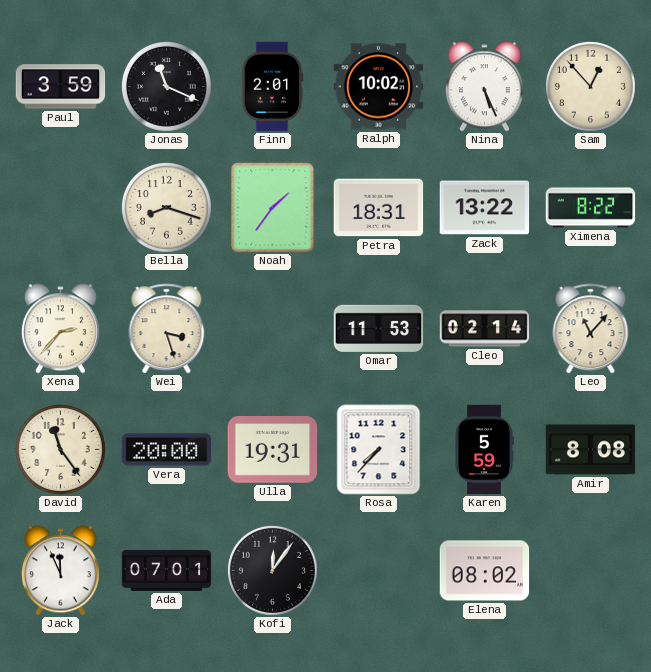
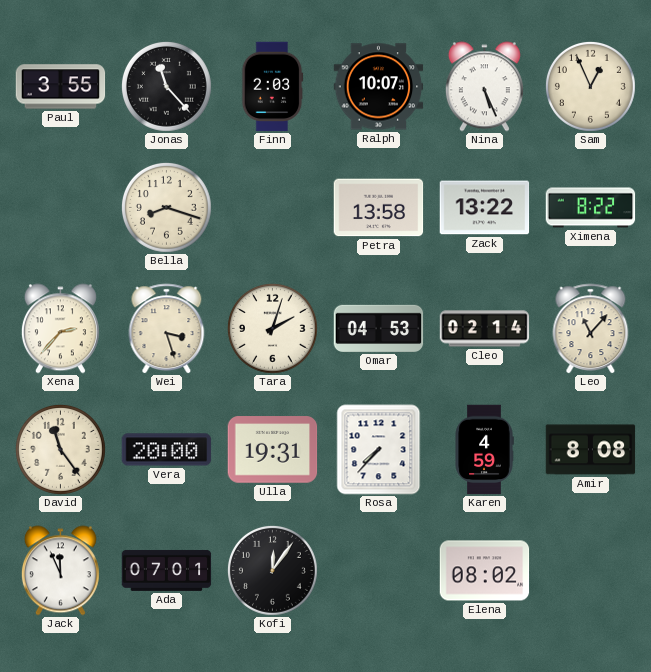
Paul: 3:59 -> 3:55 (61, 87)
Jonas: 11:19 -> 11:23 (166, 86)
Finn: 2:01 -> 2:03 (272, 87)
Ralph: 10:02 -> 10:07 (379, 87)
Sam: 12:53 -> 12:56 (590, 86)
Noah: 1:36 -> none (273, 208)
Petra: 18:31 -> 13:58 (379, 208)
Tara: none -> 2:03 (272, 328)
Omar: 11:53 -> 04:53 (379, 328)
Karen: 5:59 -> 4:59 (484, 450)
